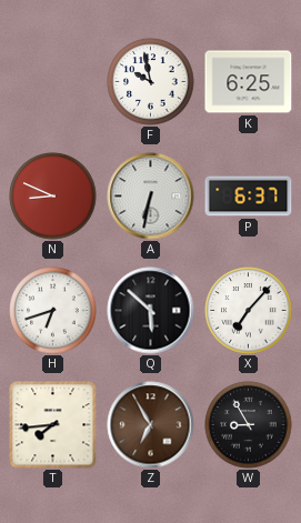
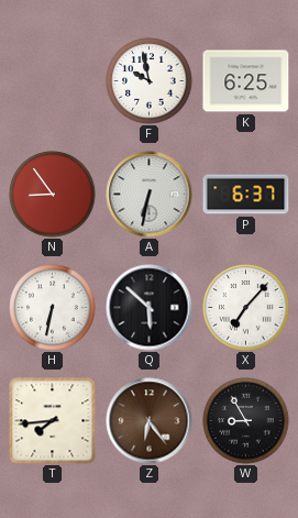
N: 8:49 -> 8:54 (53, 195)
H: 6:42 -> 6:32 (53, 308)
Z: 6:55 -> 6:24 (150, 421)
